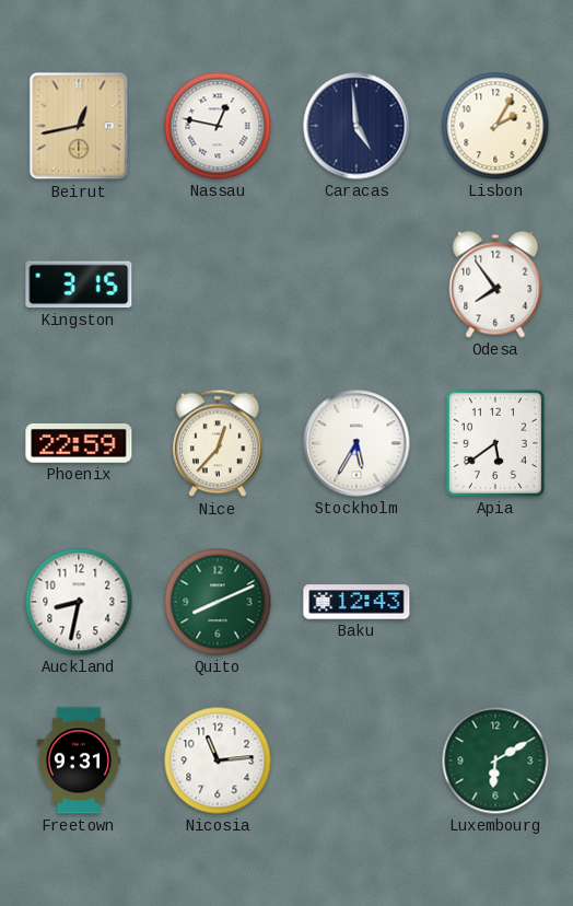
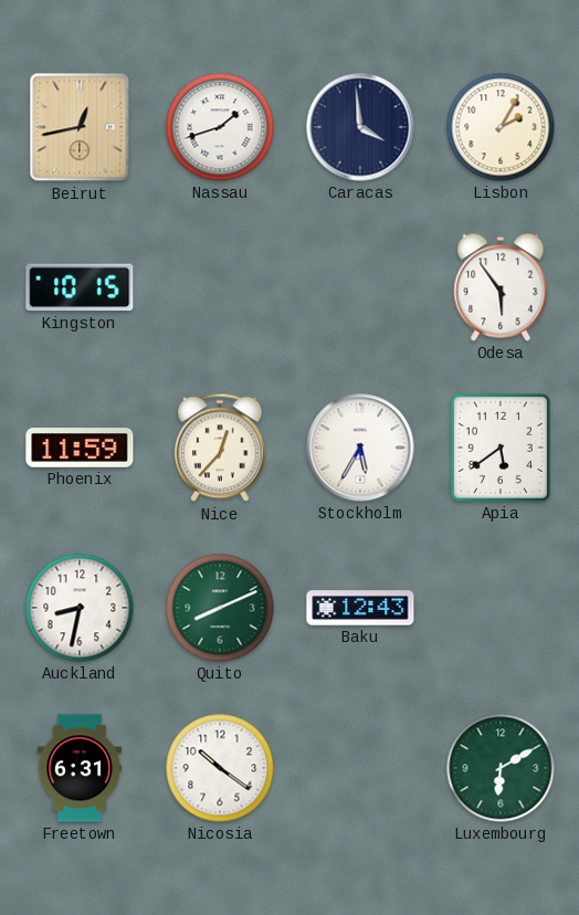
Nassau: 12:47 -> 1:42 (220, 127)
Caracas: 4:59 -> 3:59 (360, 127)
Kingston: 3:15 -> 10:15 (80, 287)
Odesa: 7:54 -> 5:54 (501, 287)
Phoenix: 22:59 -> 11:59 (80, 449)
Freetown: 9:31 -> 6:31 (80, 768)
Nicosia: 11:14 -> 10:21 (220, 768)
